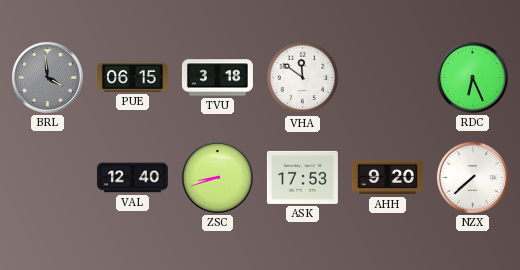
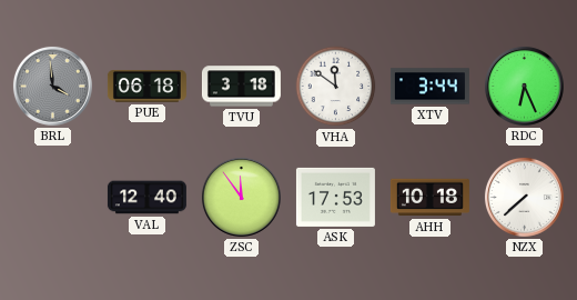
PUE: 06:15 -> 06:18 (146, 87)
XTV: none -> 3:44 (429, 87)
ZSC: 8:42 -> 11:54 (241, 197)
AHH: 9:20 -> 10:18 (429, 198)
